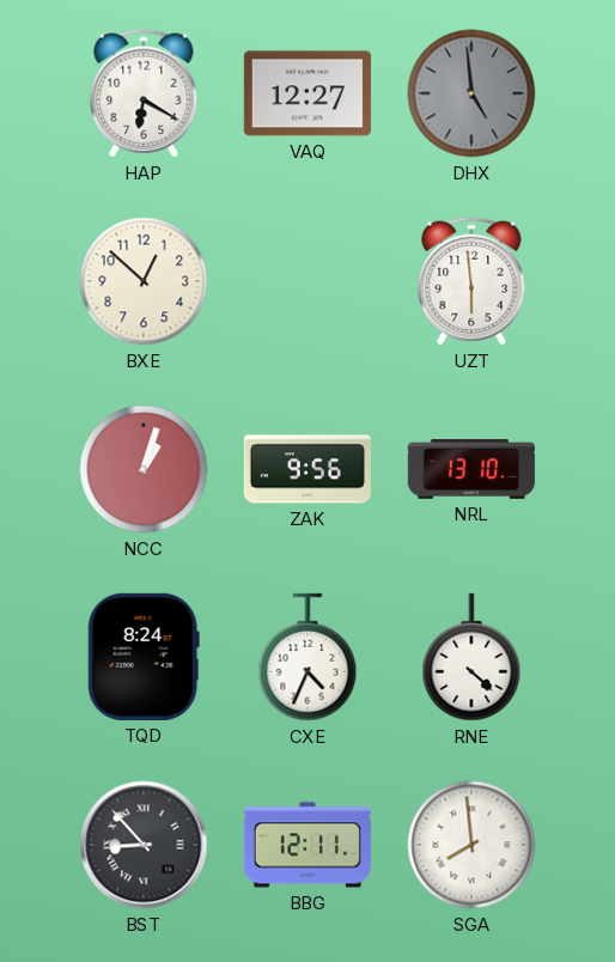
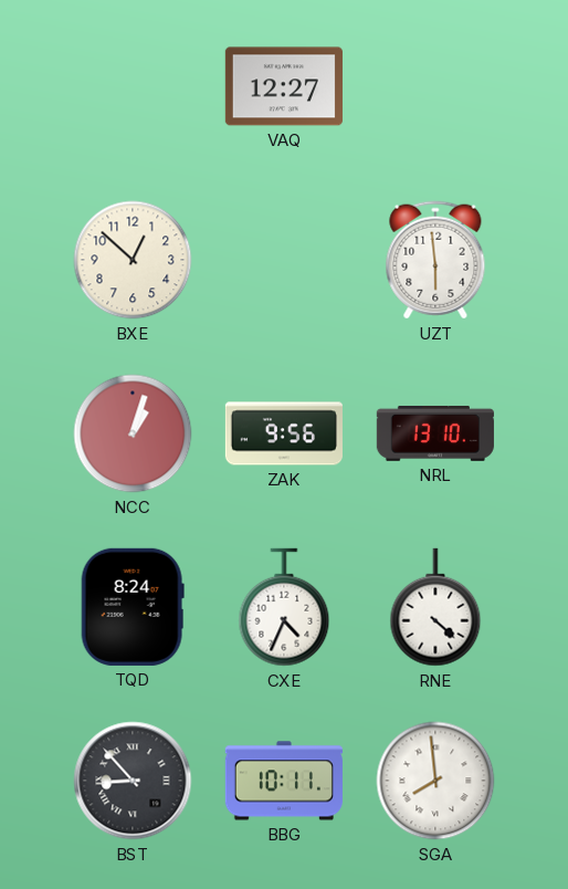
HAP: 6:20 -> none (144, 93)
DHX: 4:59 -> none (471, 93)
BBG: 12:11 -> 10:11 (284, 781)
